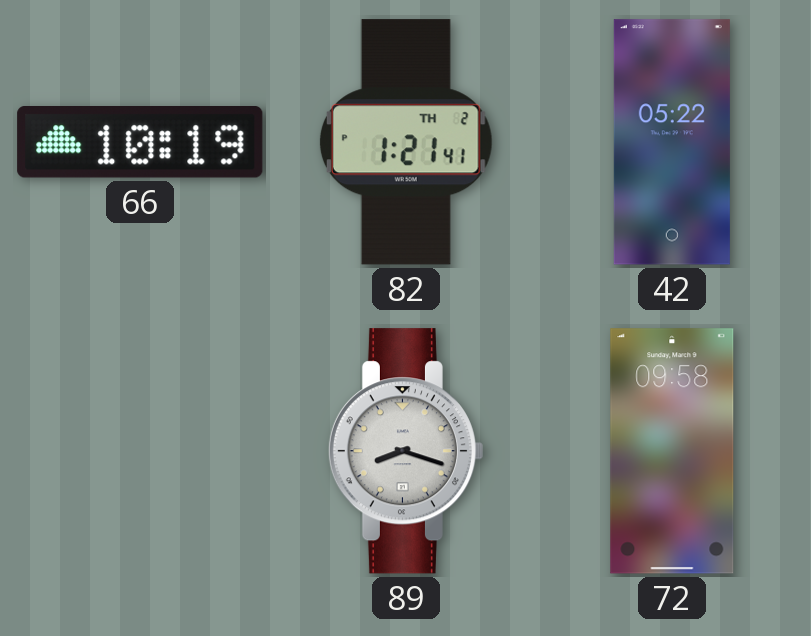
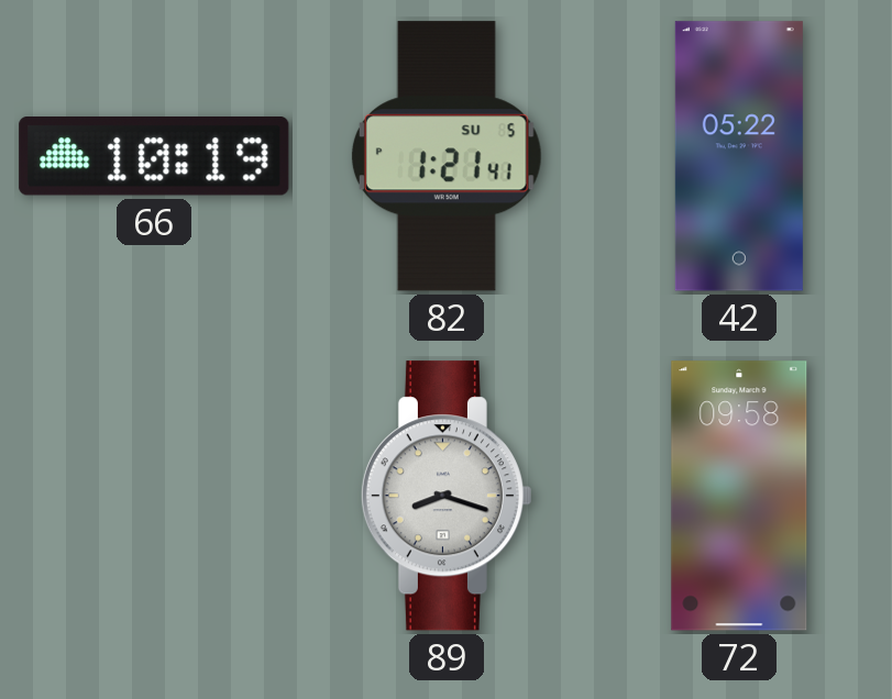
82 date: TH 2 -> SU 5 (447, 156)
